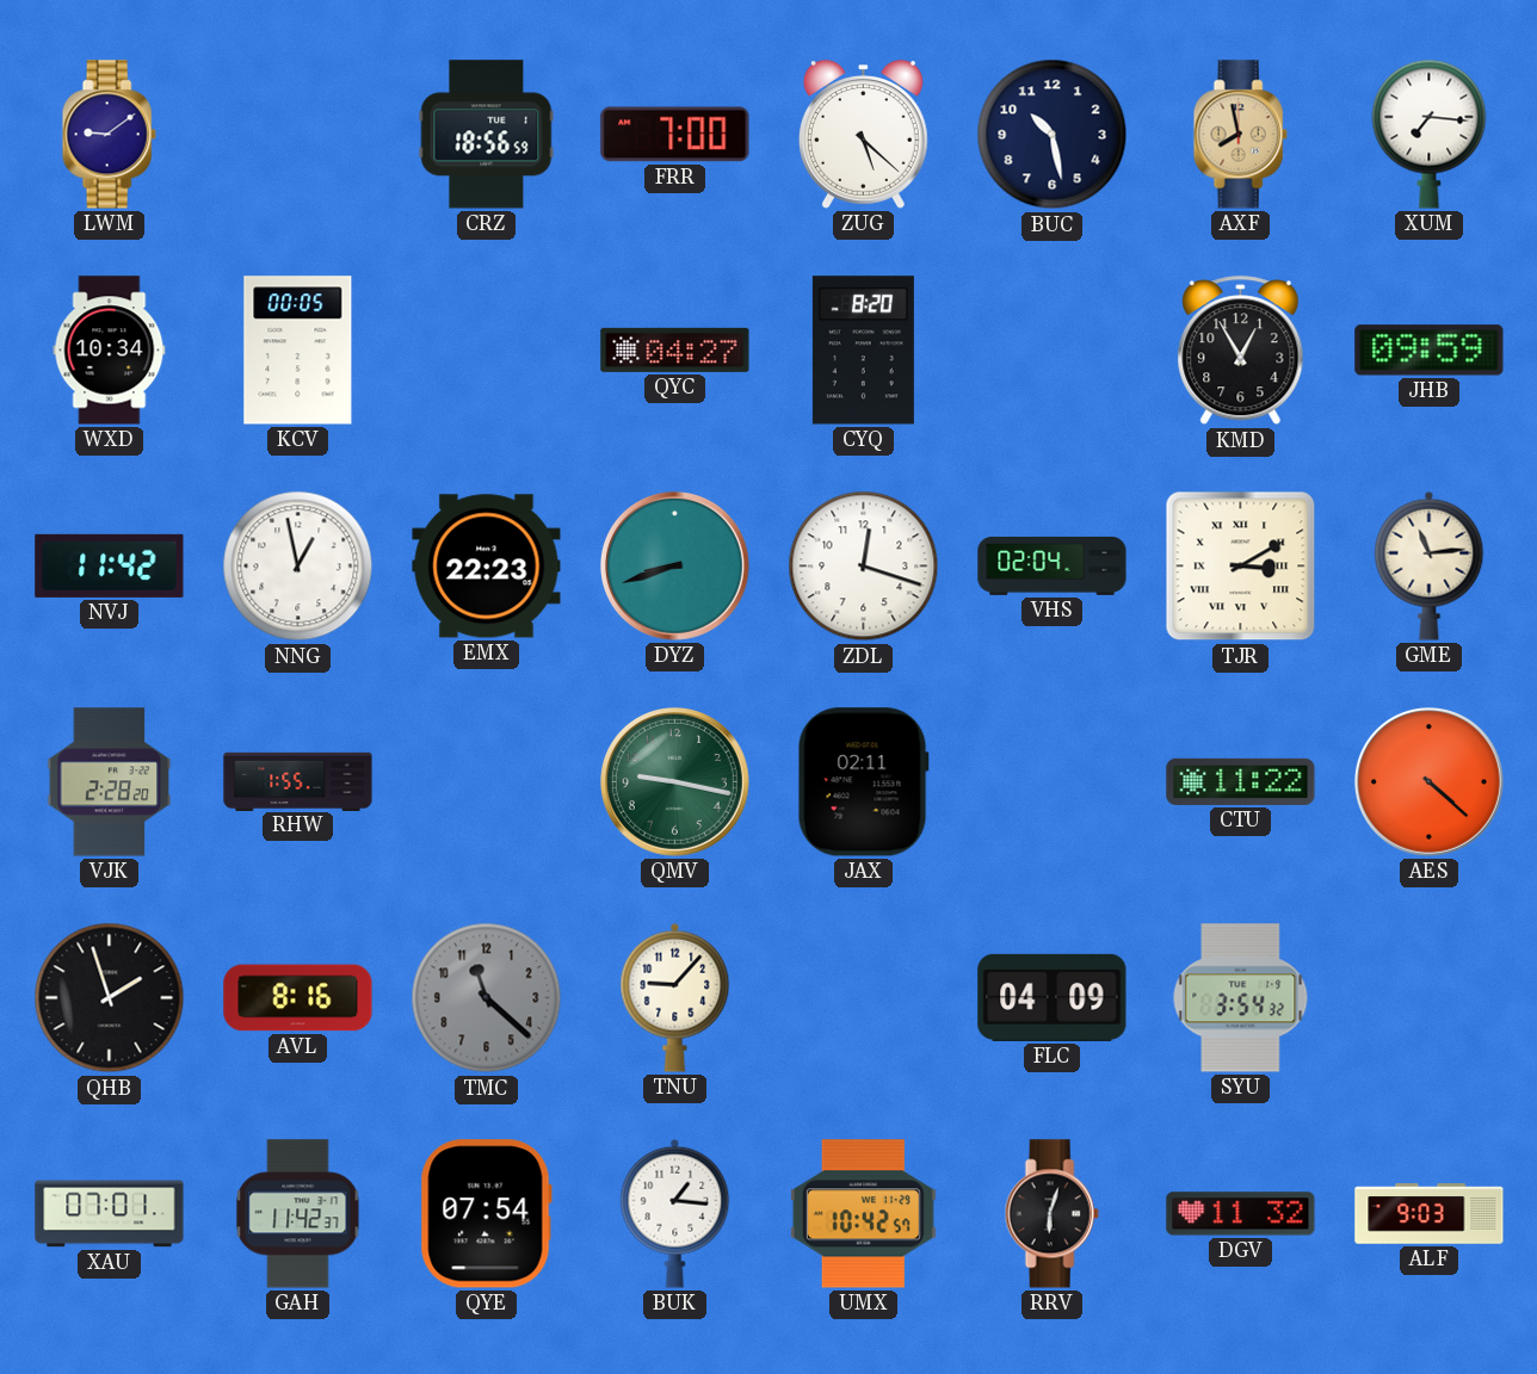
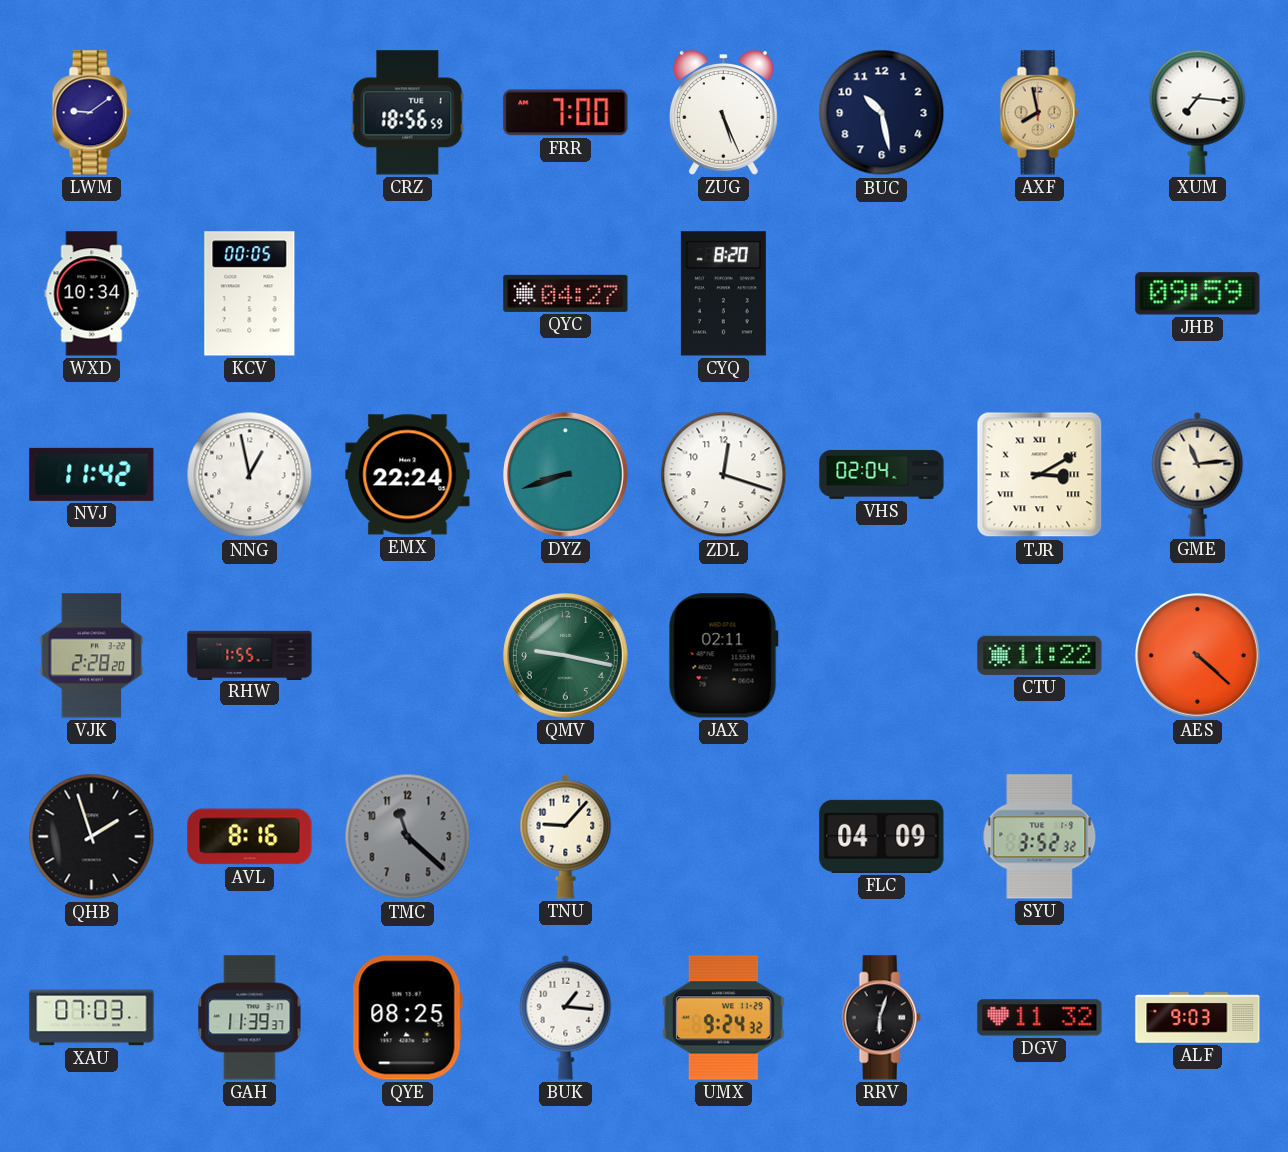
ZUG: 5:22 -> 5:26 (723, 113)
KMD: 12:55 -> none (1241, 351)
EMX: 22:23 -> 22:24 (408, 475)
SYU: 3:54 -> 3:52 (1040, 837)
XAU: 07:01 -> 07:03 (92, 1018)
GAH: 11:42 -> 11:39 (250, 1018)
QYE: 07:54 -> 08:25 (407, 1018)
UMX: 10:42 -> 9:24 (723, 1018)
